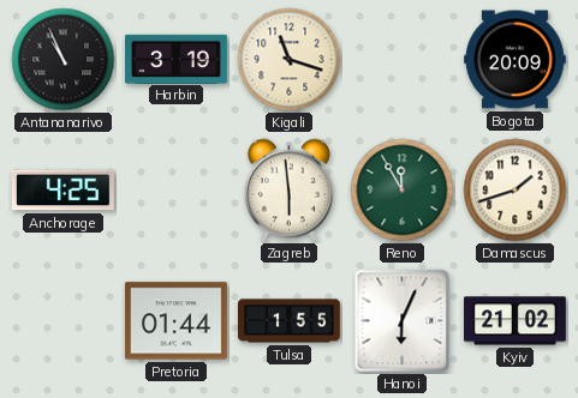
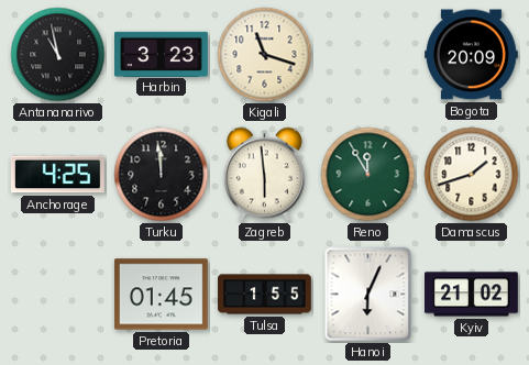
Antananarivo: 10:56 -> 10:58 (58, 55)
Harbin: 3:19 -> 3:23 (162, 54)
Turku: none -> 11:59 (162, 175)
Pretoria: 01:44 -> 01:45 (161, 295)
